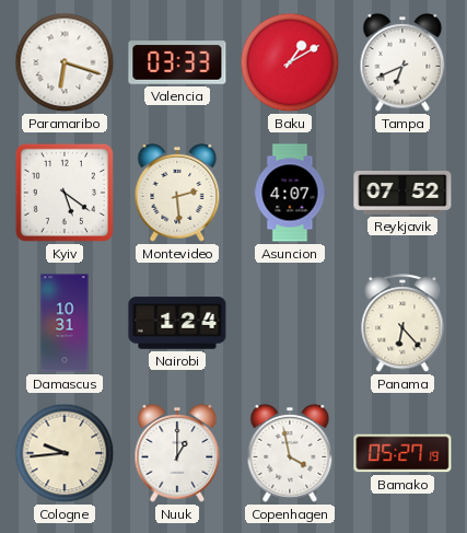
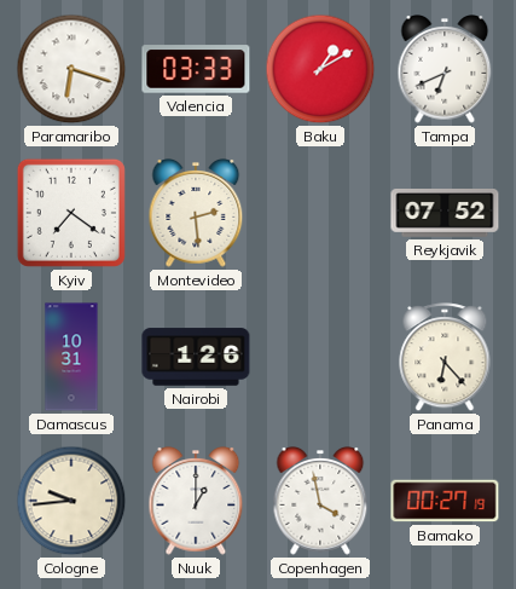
Kyiv: 5:21 -> 7:21 (71, 213)
Asuncion: 4:07 -> none (290, 193)
Nairobi: 1:24 -> 1:26 (196, 357)
Bamako: 05:27 -> 00:27 (445, 501)
